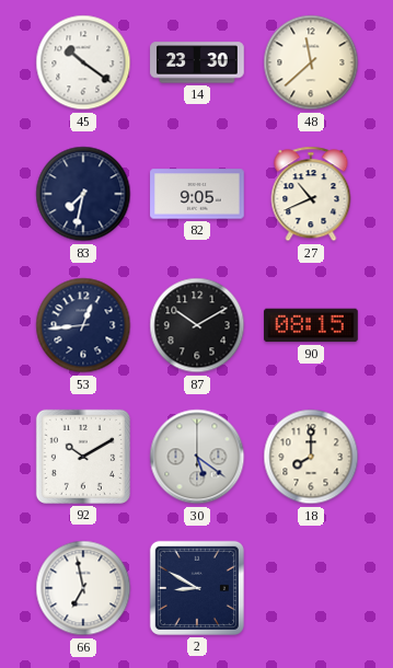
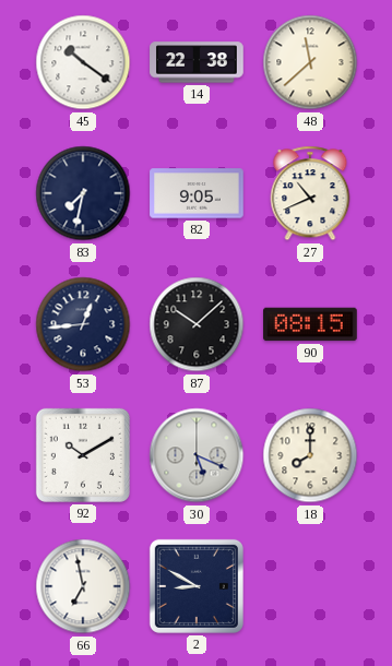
14: 23:30 -> 22:38 (197, 62)
87: 10:10 -> 10:08 (197, 324)
30: 5:21 -> 5:19 (197, 455)
